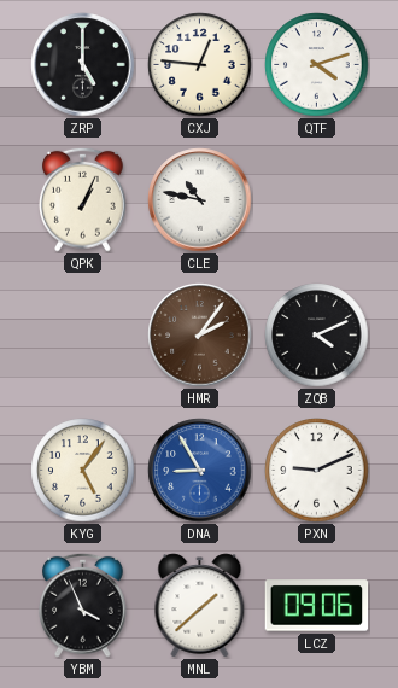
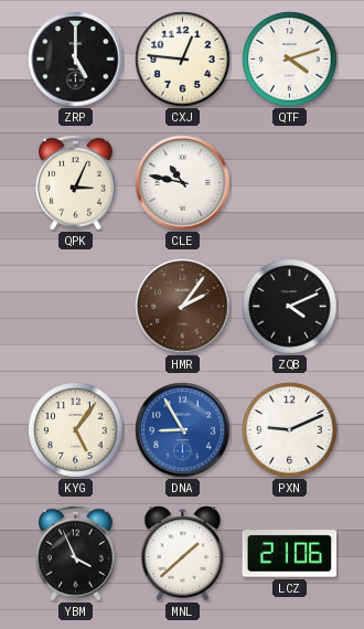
QPK: 1:04 -> 3:04 (76, 182)
LCZ: 09:06 -> 21:06 (290, 554)
